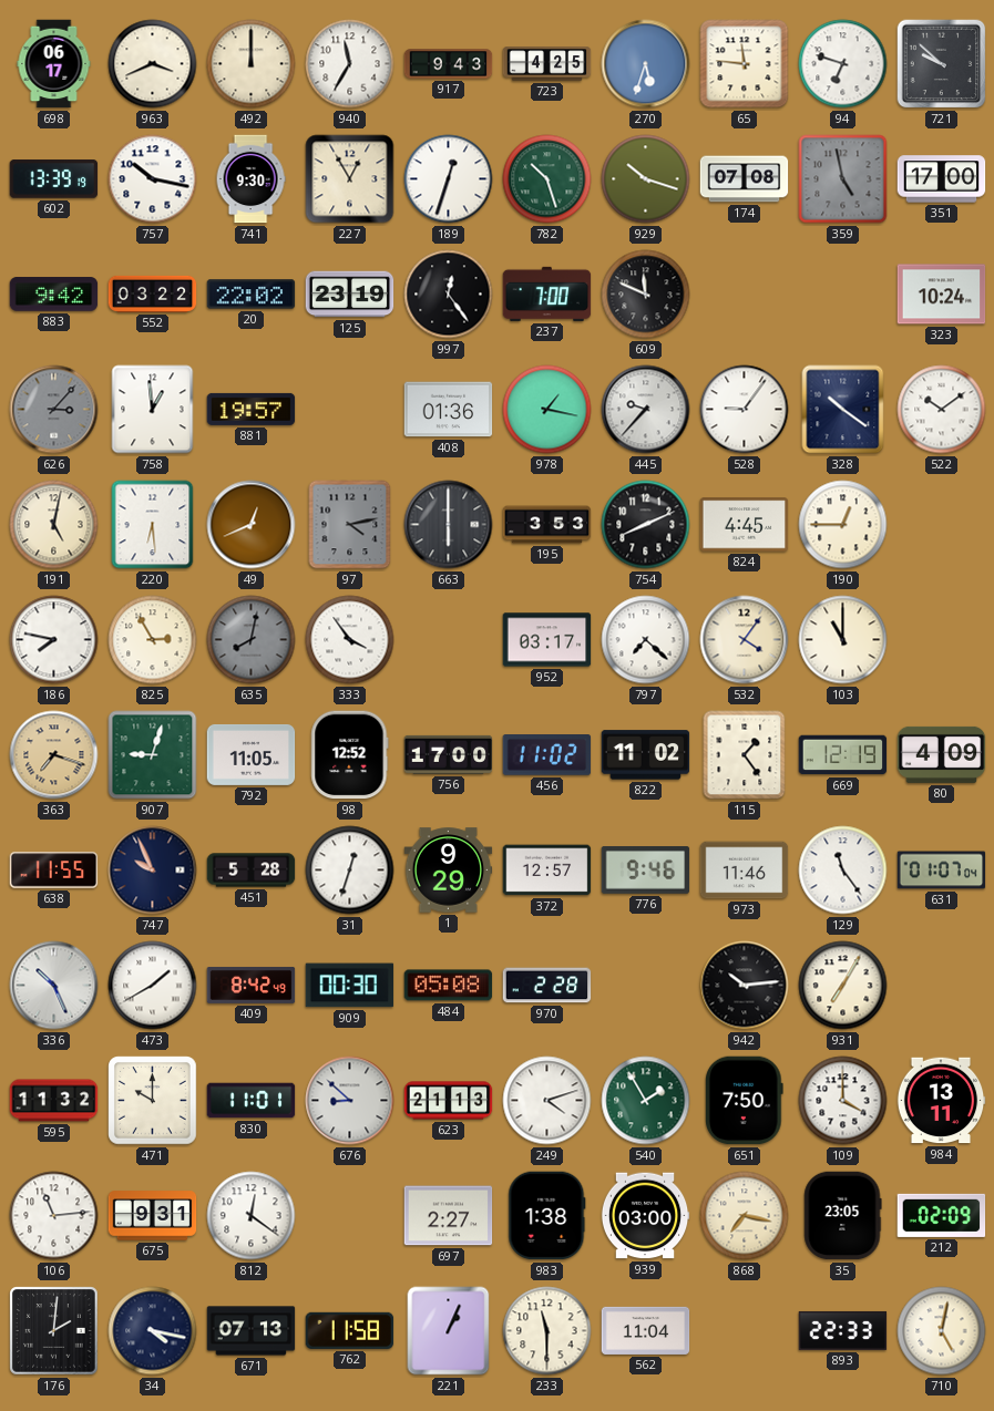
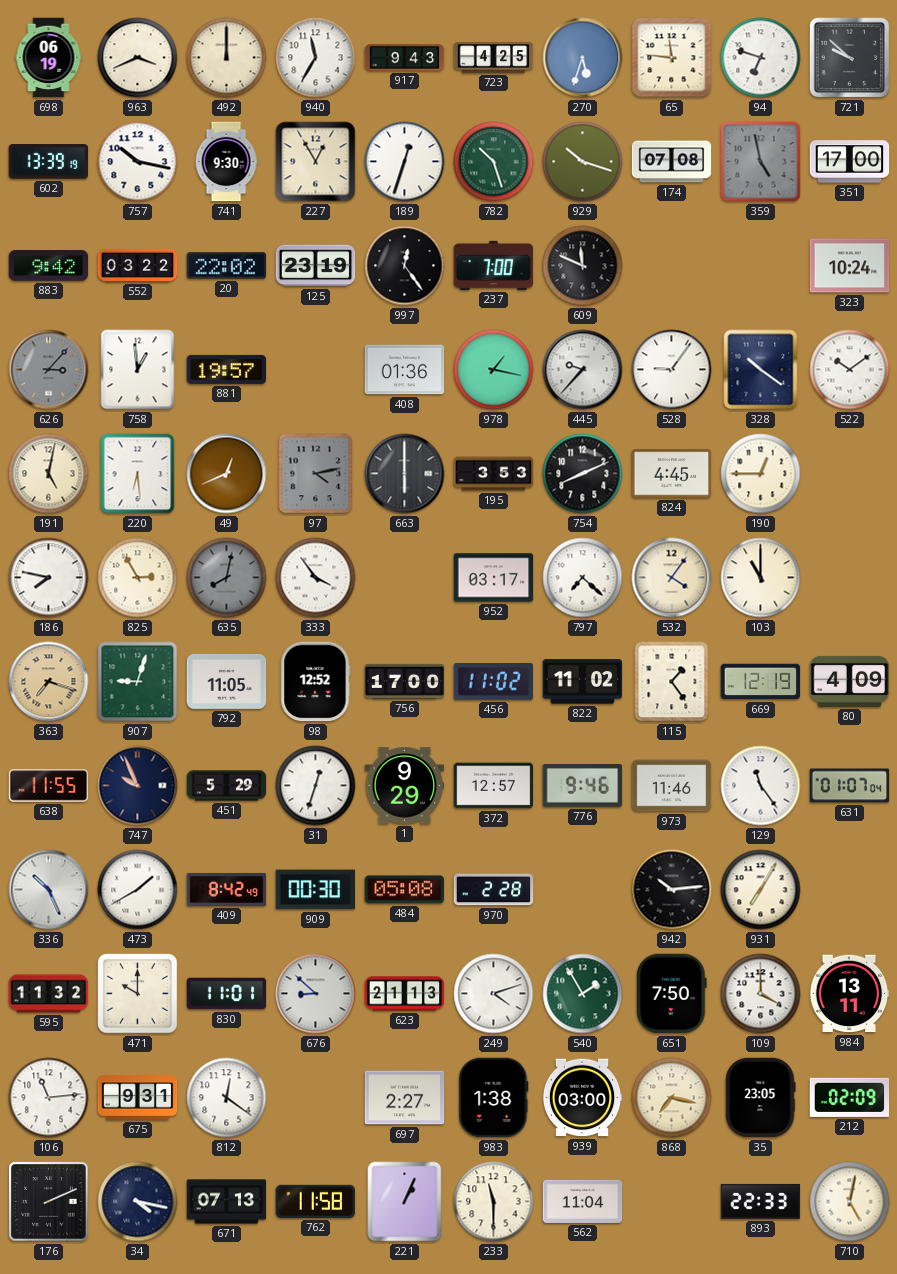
698: 06:17 -> 06:19 (49, 58)
451: 5:28 -> 5:29 (227, 786)
176: 2:01 -> 2:11 (49, 1202)
